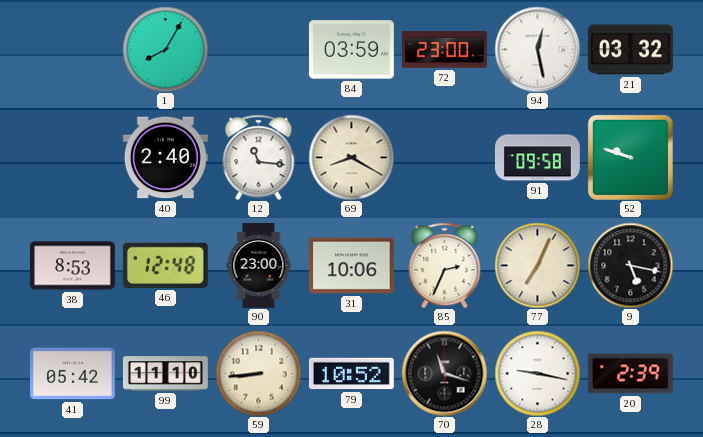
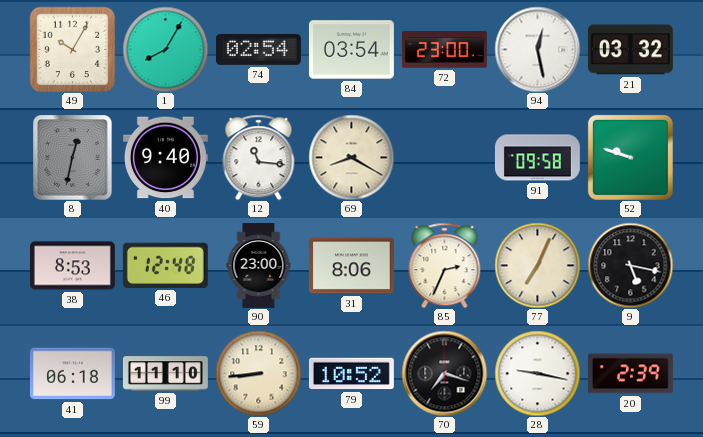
49: none -> 10:05 (72, 49)
74: none -> 02:54 (258, 49)
84: 03:59 -> 03:54 (351, 50)
8: none -> 12:32 (73, 157)
40: 2:40 -> 9:40 (165, 158)
31: 10:06 -> 8:06 (351, 266)
41: 05:42 -> 06:18 (72, 374)
70: 11:18 -> 7:18 (444, 373)
